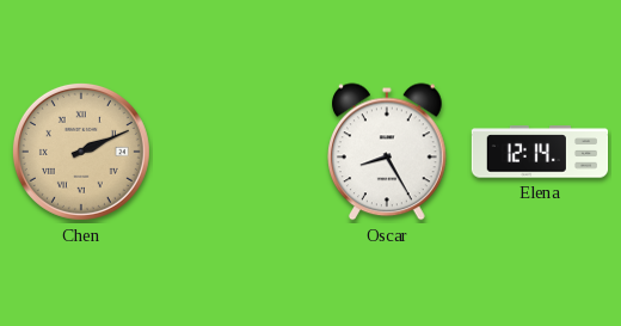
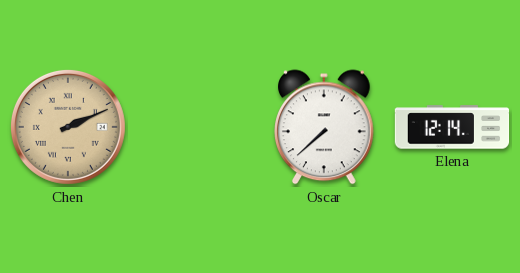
Oscar: 8:25 -> 7:38 (325, 127)
